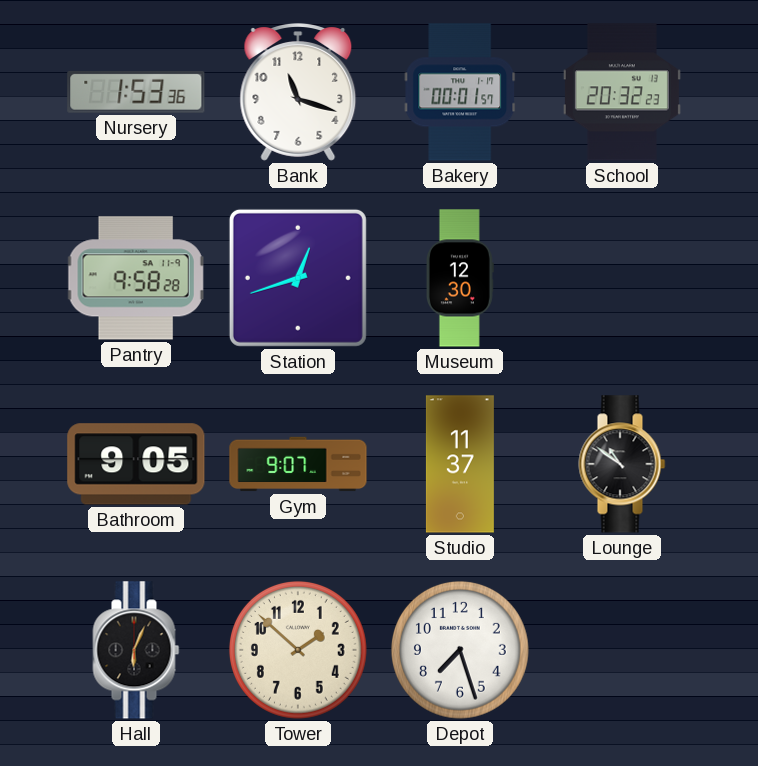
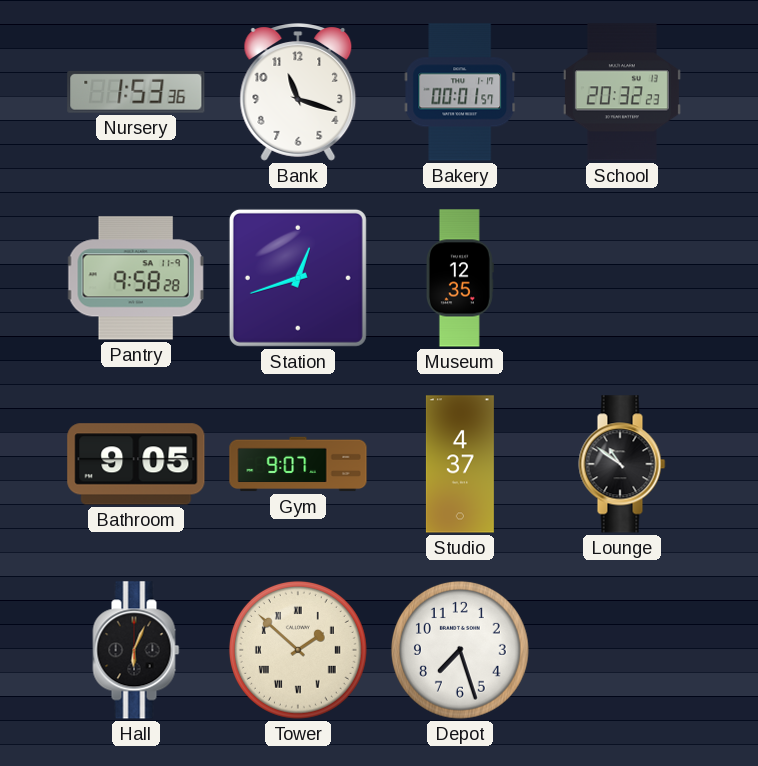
Museum: 12:30 -> 12:35 (460, 278)
Studio: 11:37 -> 4:37 (460, 464)
Tower numerals: Arabic -> Roman (298, 650)
